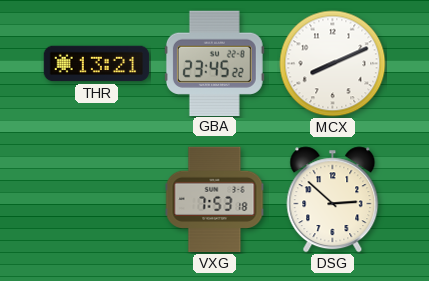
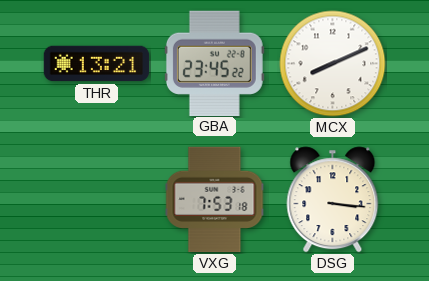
DSG: 2:52 -> 3:16 (333, 200)
